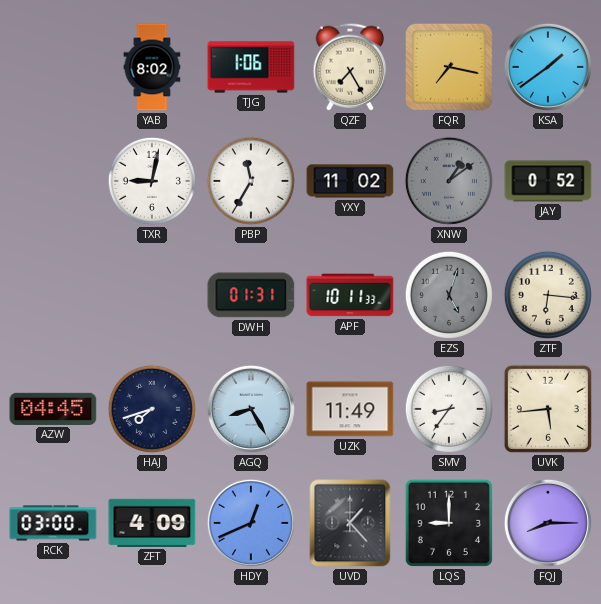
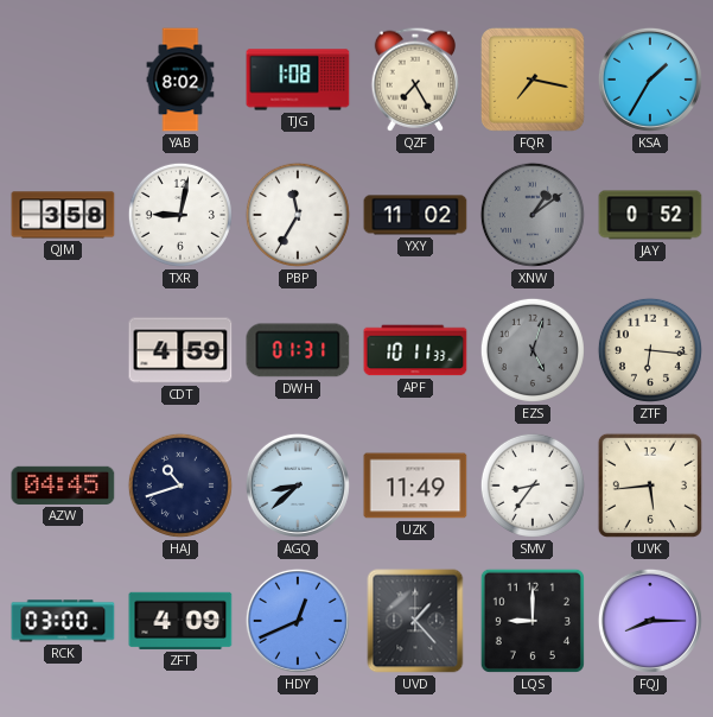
TJG: 1:06 -> 1:08 (298, 80)
KSA: 1:39 -> 1:35 (650, 80)
QJM: none -> 3:58 (63, 215)
CDT: none -> 4:59 (180, 350)
HAJ: 7:42 -> 10:42 (180, 486)
AGQ: 8:25 -> 8:38 (298, 486)
